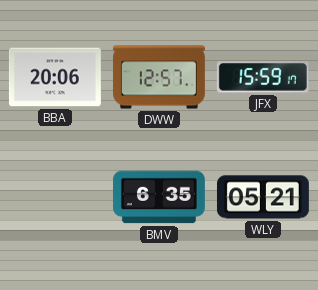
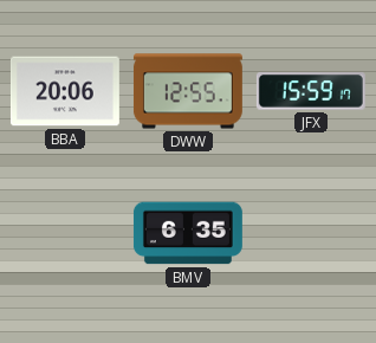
DWW: 12:57 -> 12:55 (188, 91)
WLY: 05:21 -> none (263, 197)
